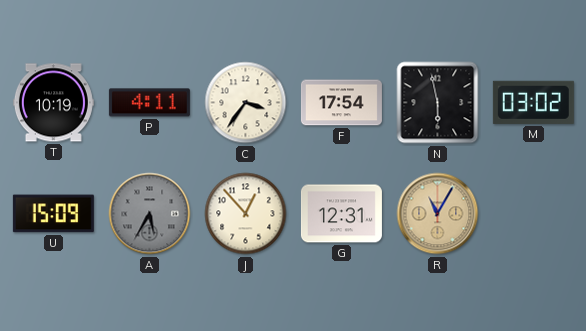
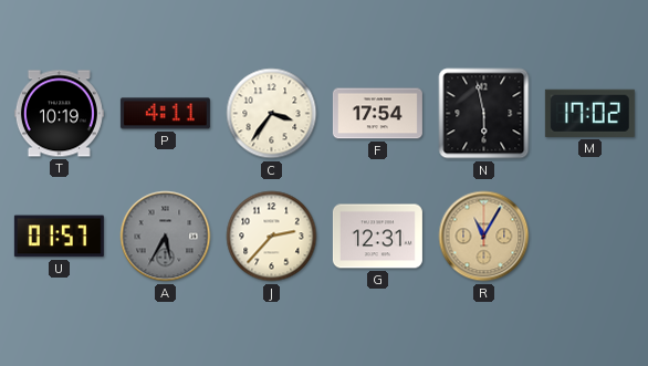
M: 03:02 -> 17:02 (589, 113)
U: 15:09 -> 01:57 (59, 237)
J: 12:53 -> 2:37 (272, 237)
